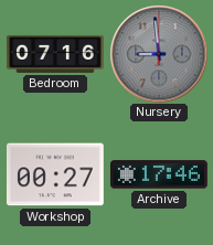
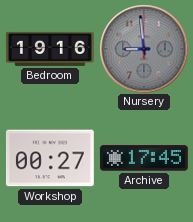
Bedroom: 07:16 -> 19:16 (50, 49)
Archive: 17:46 -> 17:45 (144, 158)
